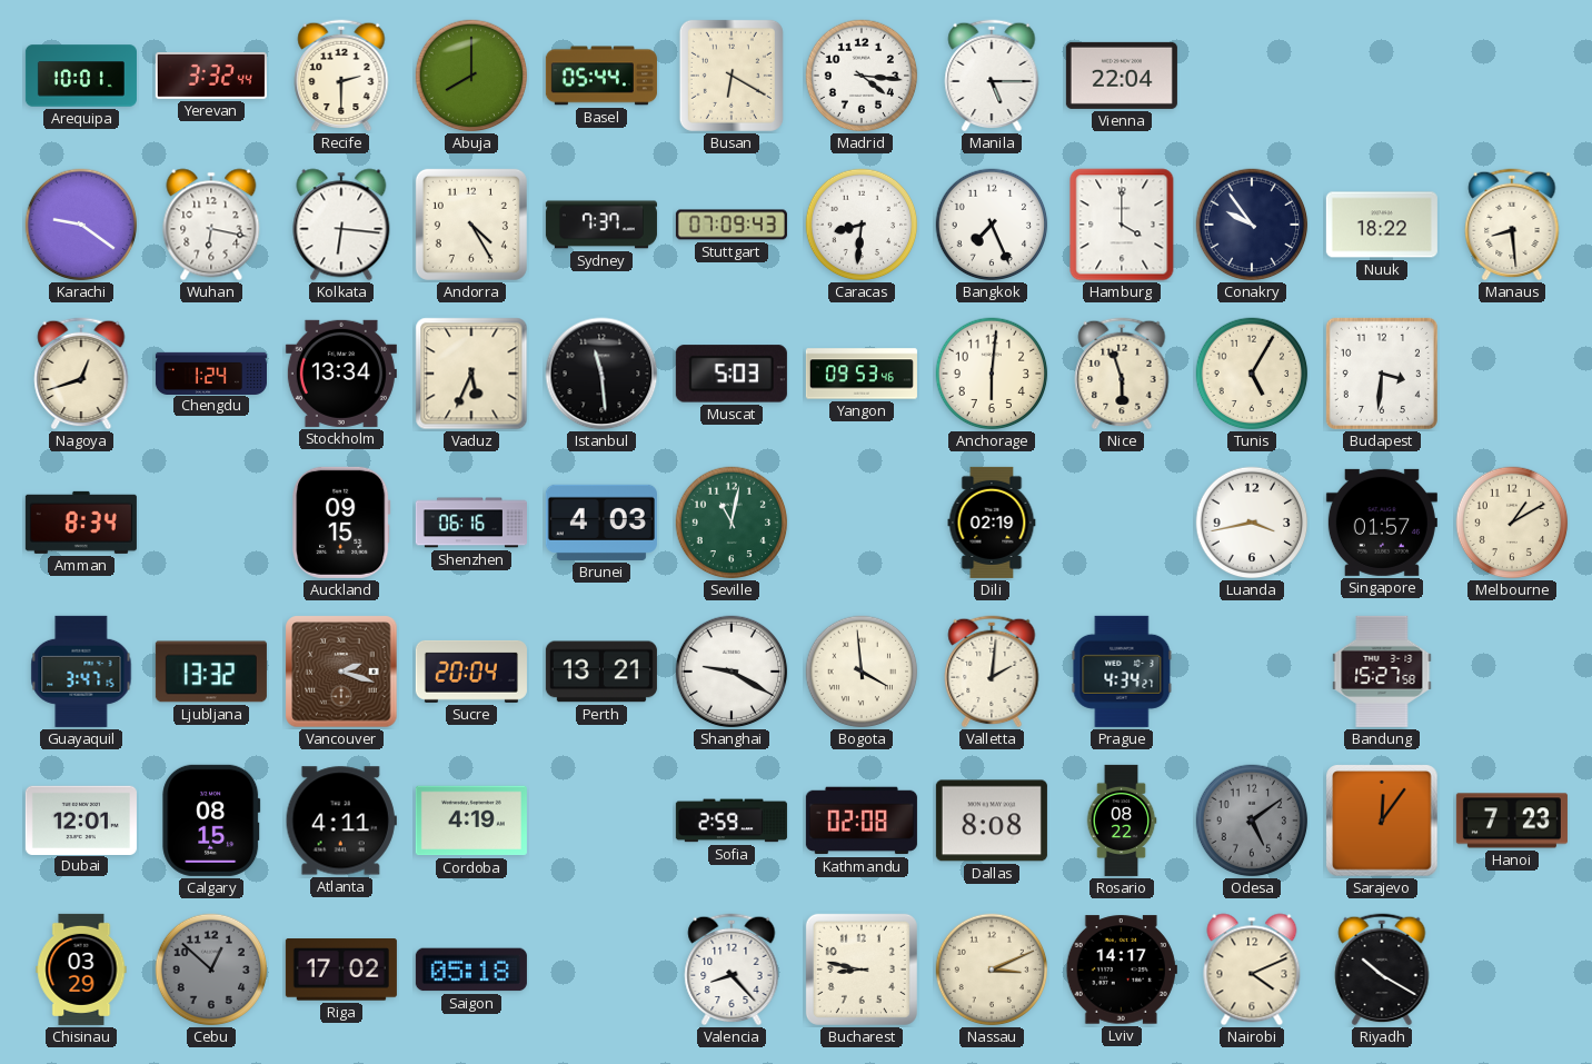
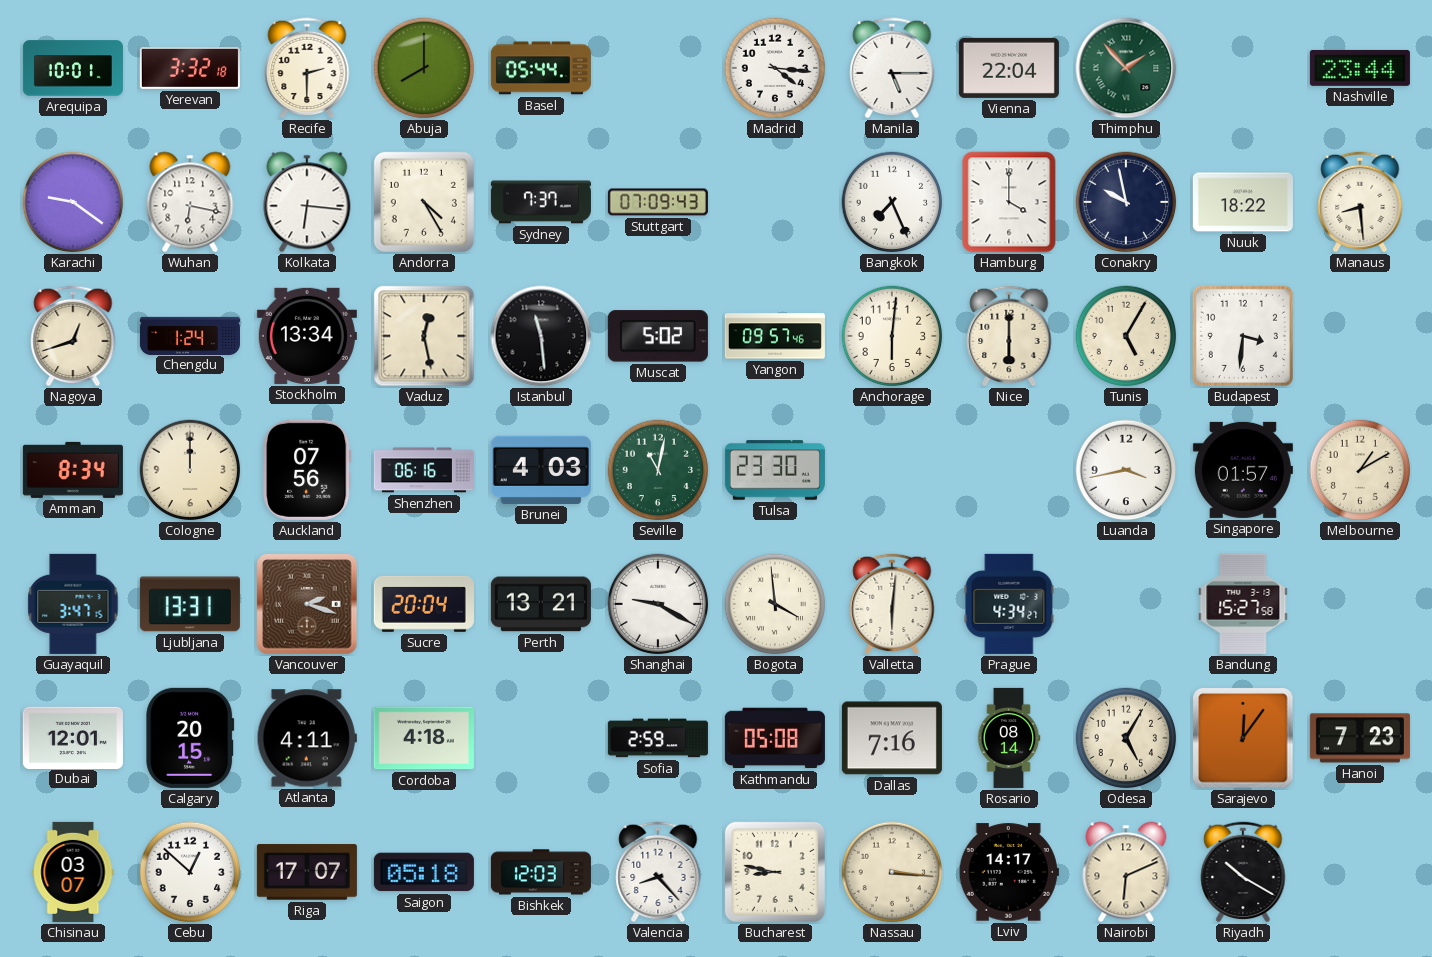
Yerevan: 3:32:44 -> 3:32:18 (190, 68)
Busan: 6:20 -> none (732, 76)
Thimphu: none -> 1:53 (1126, 68)
Nashville: none -> 23:44 (1360, 68)
Caracas: 8:31 -> none (862, 225)
Conakry: 9:54 -> 9:58 (1126, 202)
Vaduz: 5:34 -> 12:28 (424, 336)
Muscat: 5:03 -> 5:02 (658, 336)
Yangon: 09:53 -> 09:57 (775, 336)
Nice: 5:57 -> 6:00 (1009, 336)
Cologne: none -> 12:00 (190, 470)
Auckland: 09:15 -> 07:56 (307, 470)
Tulsa: none -> 23:30 (775, 470)
Dili: 02:19 -> none (992, 523)
Ljubljana: 13:32 -> 13:31 (190, 604)
Valletta: 2:01 -> 6:01 (892, 604)
Calgary: 08:15 -> 20:15 (190, 738)
Cordoba: 4:19 -> 4:18 (424, 738)
Kathmandu: 02:08 -> 05:08 (775, 738)
Dallas: 8:08 -> 7:16 (892, 738)
Rosario: 08:22 -> 08:14 (1009, 738)
Odesa: 5:09 -> 5:05 (1126, 738)
Odesa dial: grey -> cream (1126, 738)
Chisinau: 03:29 -> 03:07 (73, 872)
Cebu dial: grey -> white (190, 872)
Riga: 17:02 -> 17:07 (307, 872)
Bishkek: none -> 12:03 (541, 872)
Nassau: 3:11 -> 3:16 (892, 872)
Nairobi: 4:11 -> 6:11 (1126, 872)
